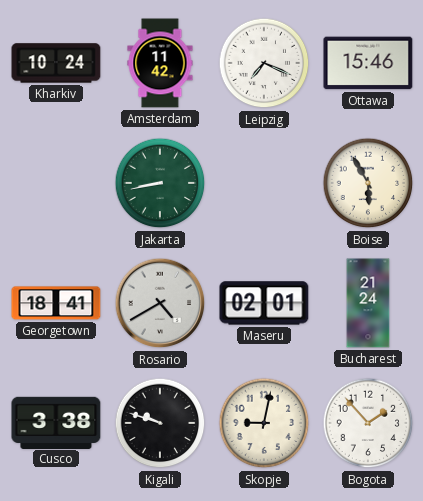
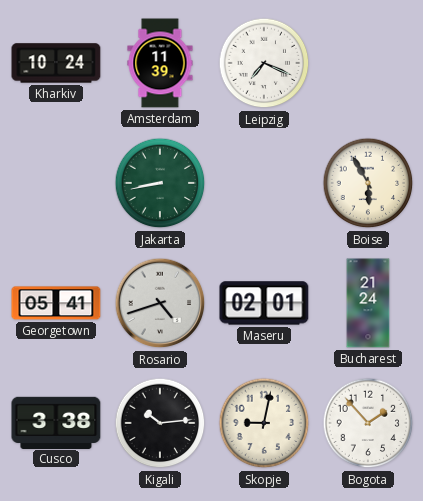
Amsterdam: 11:42 -> 11:39 (160, 63)
Ottawa: 15:46 -> none (368, 63)
Georgetown: 18:41 -> 05:41 (56, 303)
Rosario: 4:40 -> 4:42 (160, 303)
Kigali: 9:48 -> 10:14 (160, 423)
